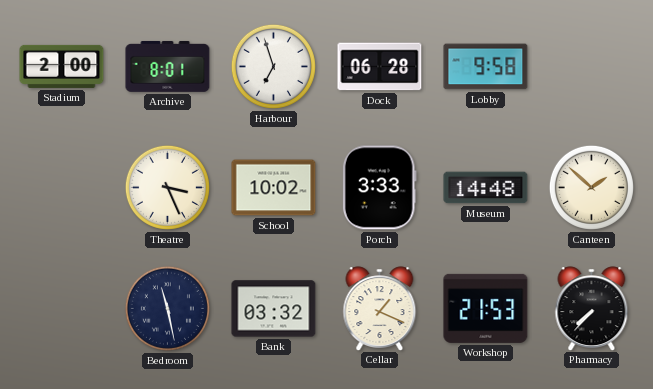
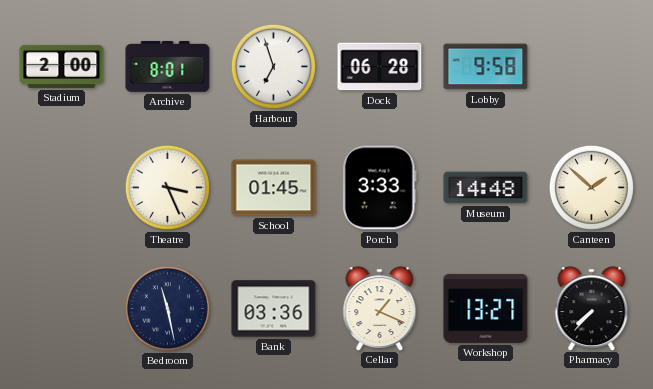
School: 10:02 -> 01:45 (274, 188)
Bank: 03:32 -> 03:36 (274, 309)
Workshop: 21:53 -> 13:27 (486, 308)
